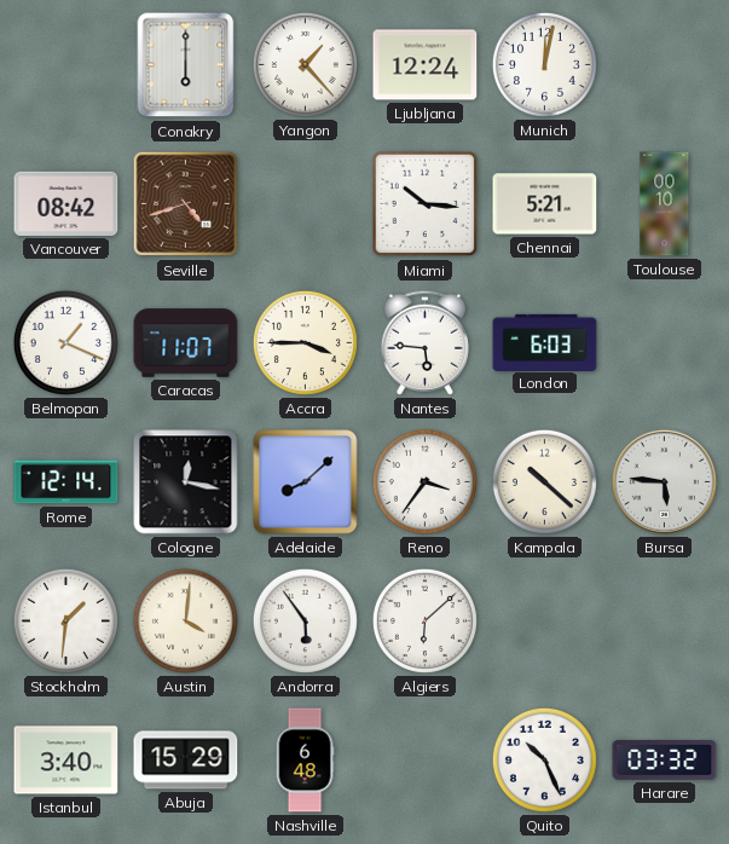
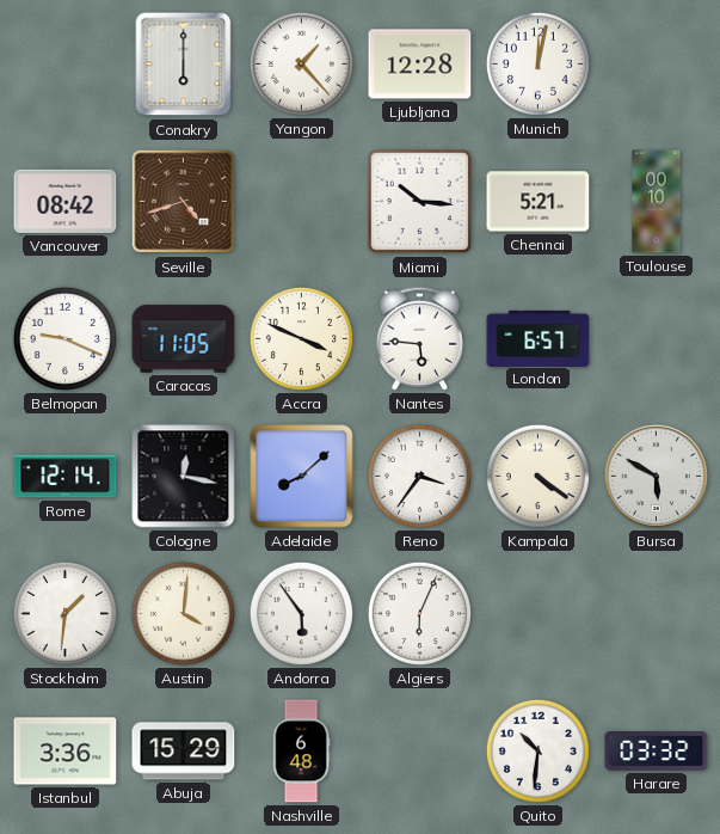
Ljubljana: 12:24 -> 12:28 (420, 65)
Belmopan: 1:19 -> 9:19 (64, 338)
Caracas: 11:07 -> 11:05 (184, 339)
Accra: 3:45 -> 3:49 (301, 338)
London: 6:03 -> 6:57 (539, 338)
Kampala: 10:22 -> 4:21 (537, 476)
Bursa: 5:46 -> 5:50 (656, 476)
Algiers: 6:08 -> 6:04 (419, 613)
Istanbul: 3:40 -> 3:36 (66, 752)
Quito: 10:26 -> 10:31 (537, 750)
